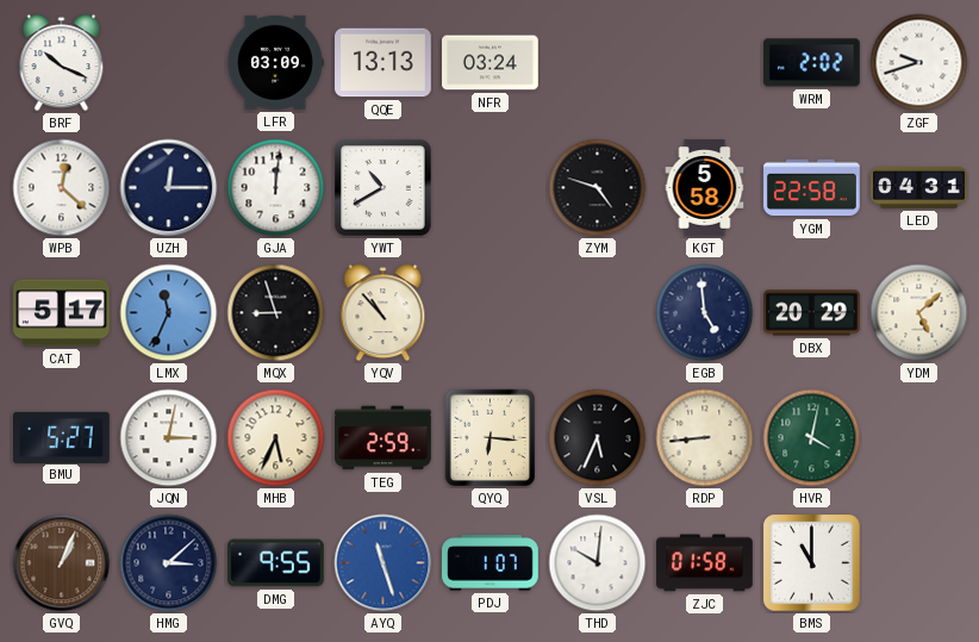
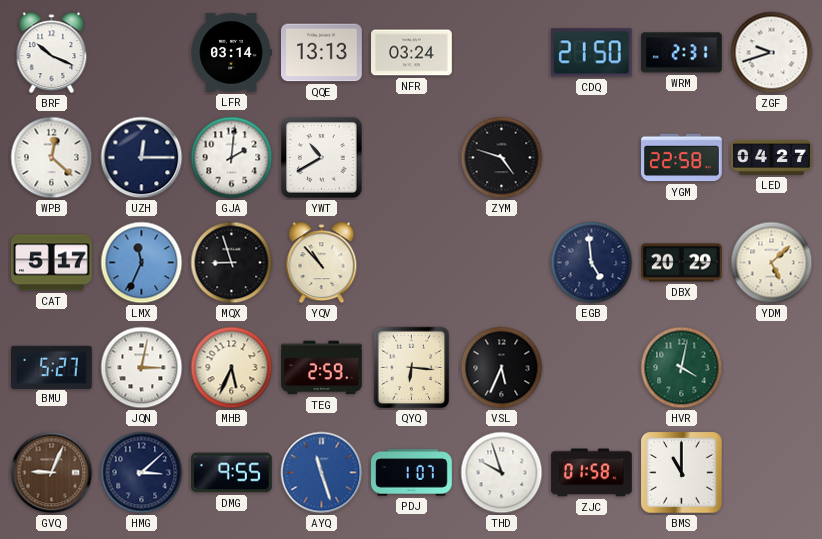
LFR: 03:09 -> 03:14 (231, 52)
CDQ: none -> 21:50 (591, 53)
WRM: 2:02 -> 2:31 (681, 53)
GJA: 12:01 -> 2:01 (232, 158)
KGT: 5:58 -> none (705, 188)
LED: 04:31 -> 04:27 (772, 157)
RDP: 8:44 -> none (705, 438)
GVQ: 1:04 -> 9:04 (52, 473)
THD: 10:01 -> 9:57 (502, 473)
